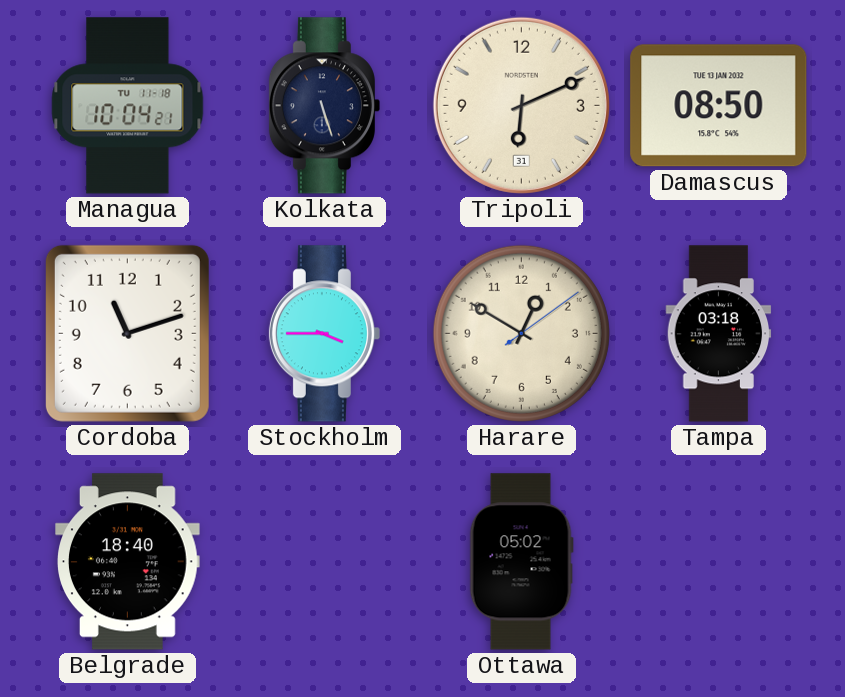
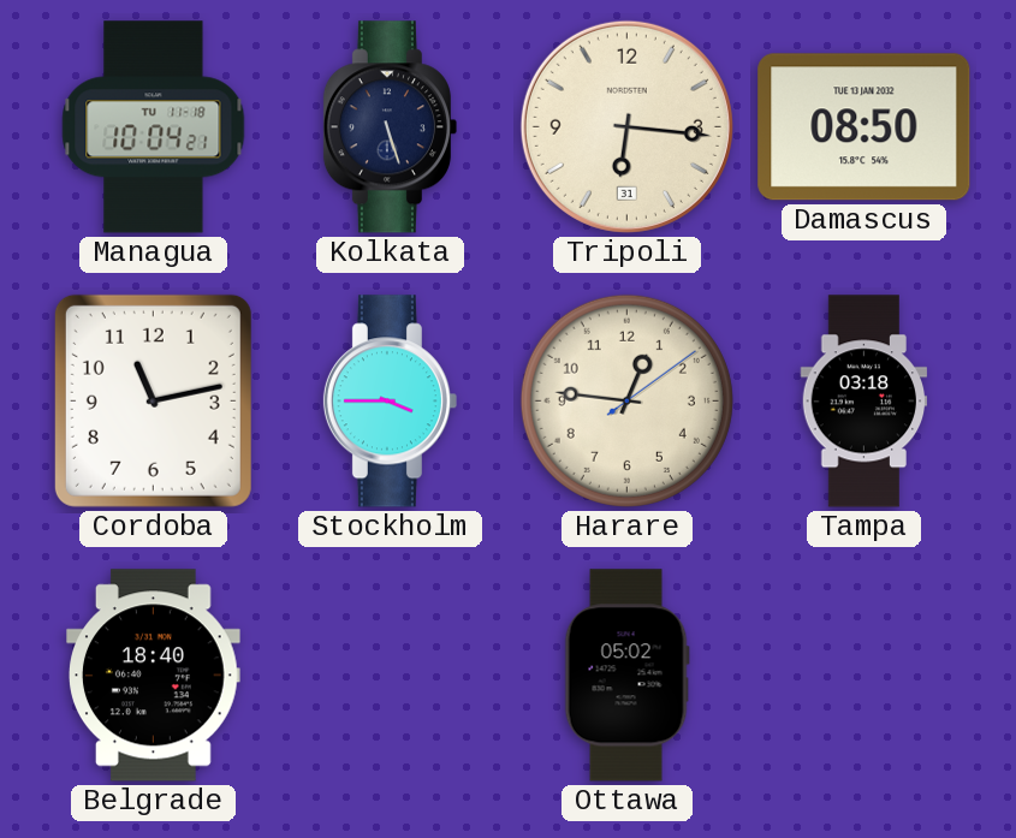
Tripoli: 6:11 -> 6:16 (626, 126)
Cordoba: 11:12 -> 11:13 (153, 400)
Harare: 12:50 -> 12:46 (626, 400)
